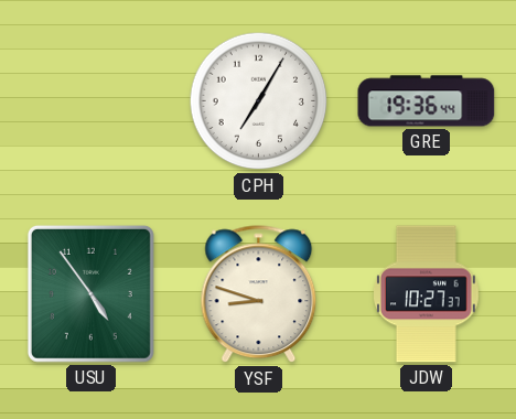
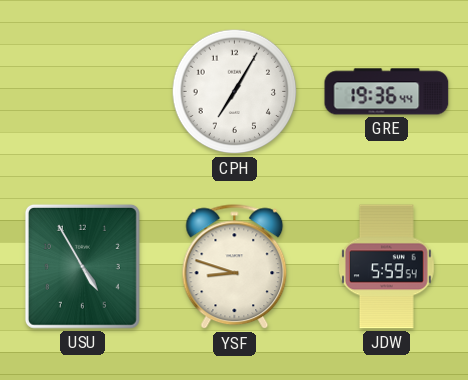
USU: 4:54 -> 4:55 (82, 266)
JDW: 10:27 -> 5:59 (387, 267)
